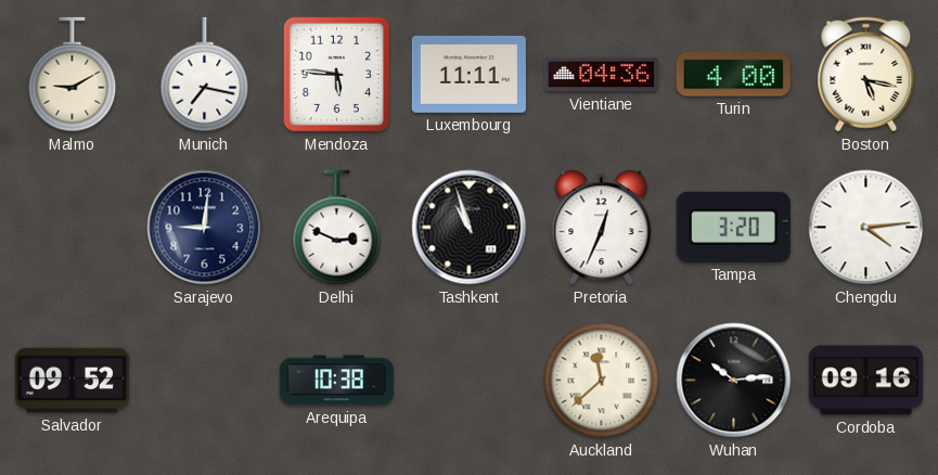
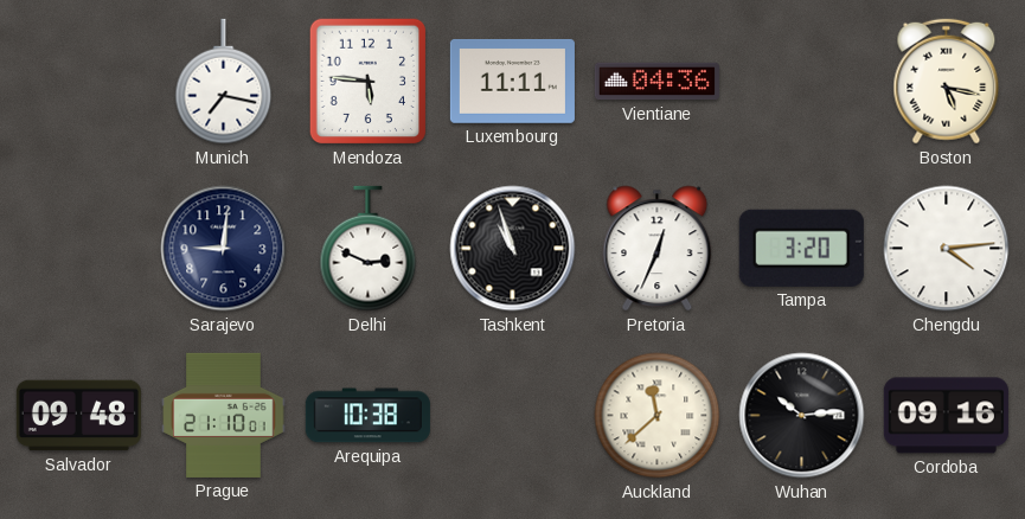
Malmo: 9:10 -> none (73, 75)
Turin: 4:00 -> none (733, 75)
Salvador: 09:52 -> 09:48 (78, 416)
Prague: none -> 21:10 (224, 415)
